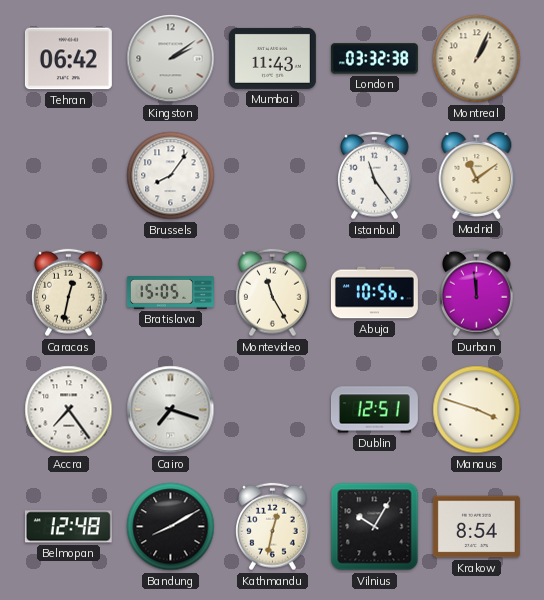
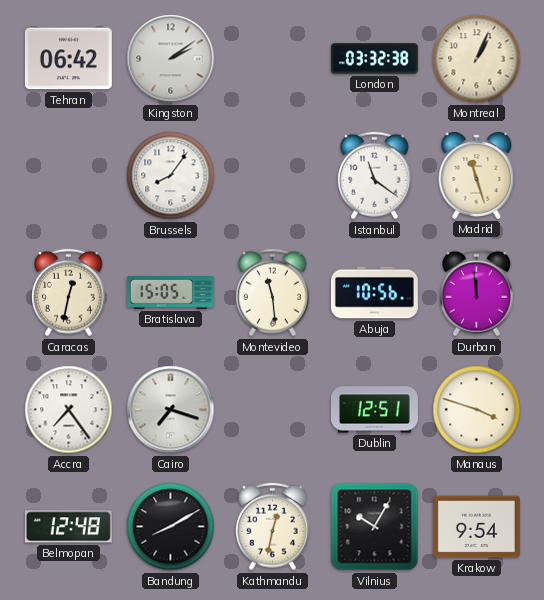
Mumbai: 11:43 -> none (272, 58)
Istanbul: 11:24 -> 11:21 (375, 176)
Madrid: 11:09 -> 11:27 (477, 176)
Montevideo: 11:25 -> 11:29 (273, 293)
Krakow: 8:54 -> 9:54 (476, 527)
